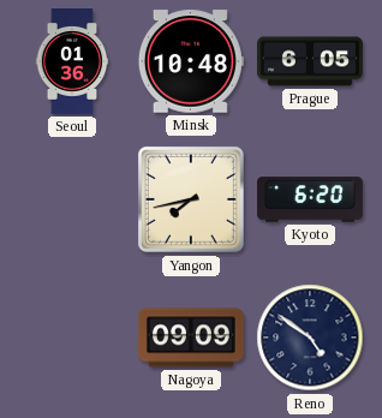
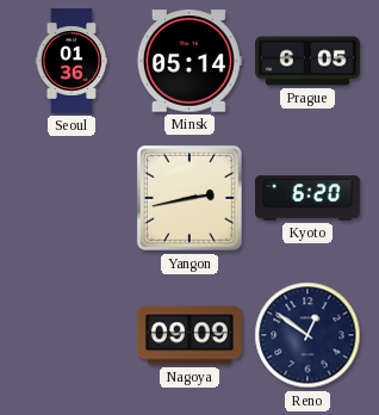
Minsk: 10:48 -> 05:14 (189, 61)
Yangon: 7:43 -> 2:43 (189, 198)
Reno: 4:51 -> 12:51 (307, 335)
